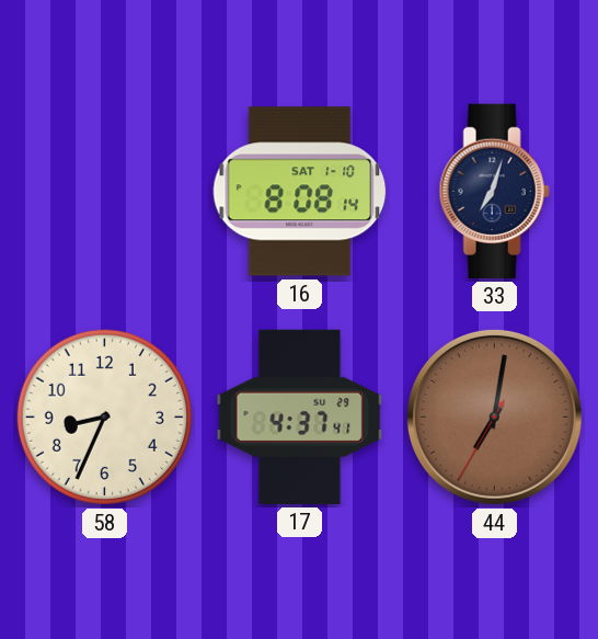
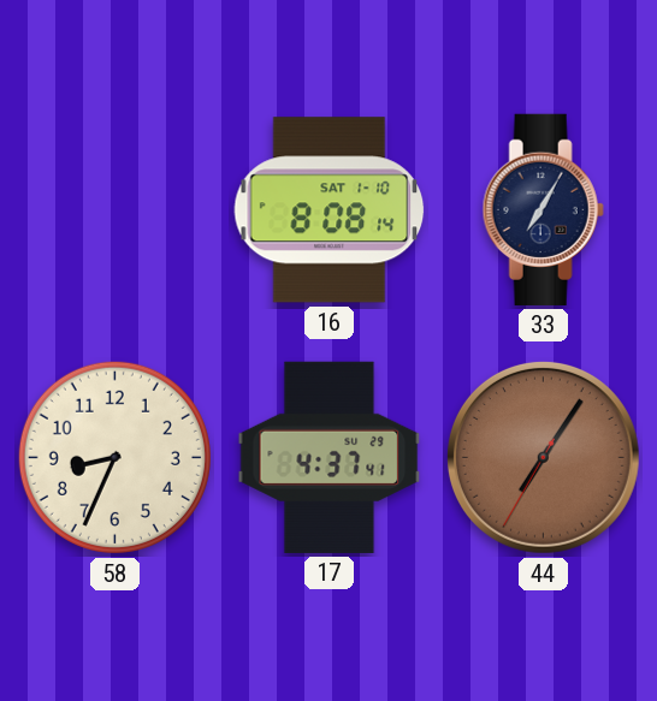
33: 7:03 -> 7:05 (543, 209)
44: 7:01 -> 7:05 (543, 457)
